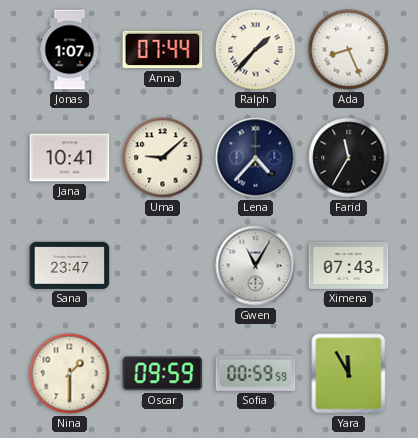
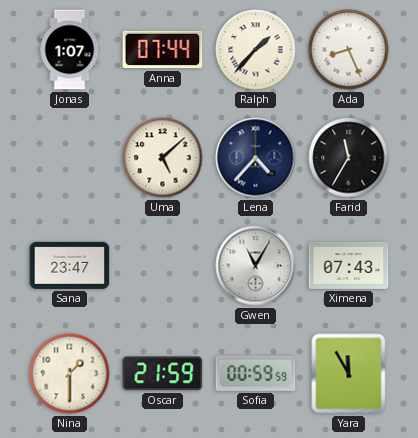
Jana: 10:41 -> none (70, 158)
Uma: 9:08 -> 5:08 (163, 158)
Oscar: 09:59 -> 21:59 (163, 374)
